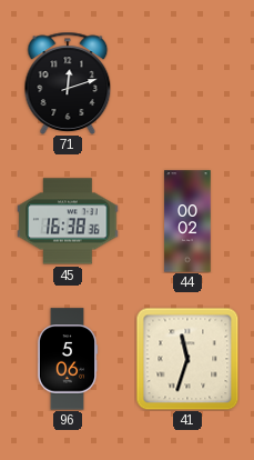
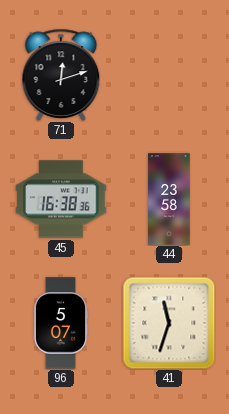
44: 00:02 -> 23:58 (169, 199)
96: 5:06 -> 5:07 (61, 323)
